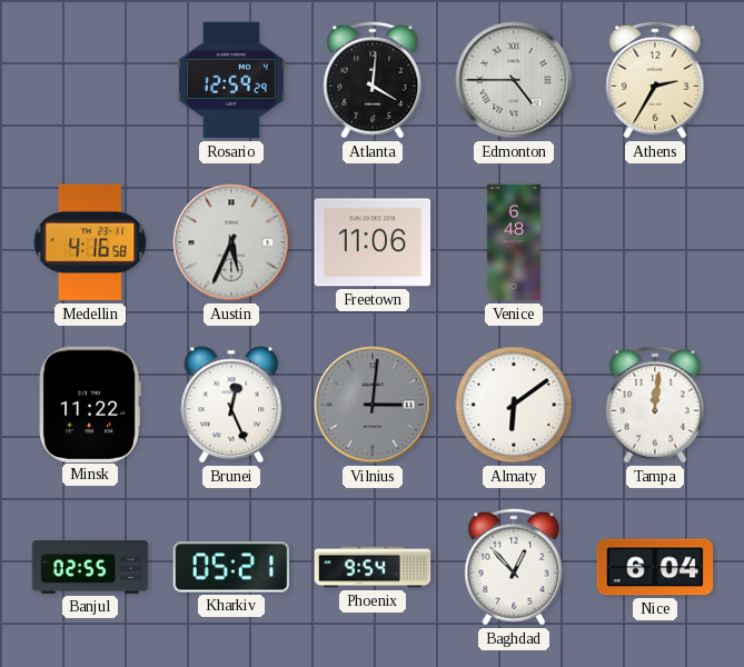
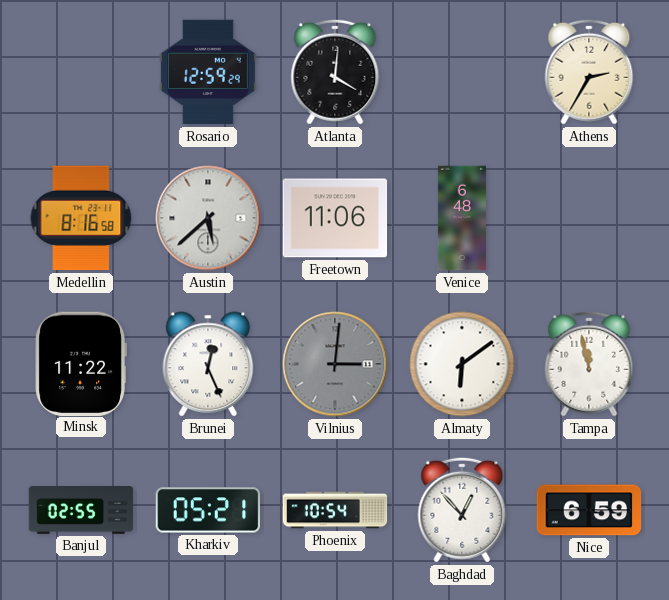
Edmonton: 4:45 -> none (514, 80)
Medellin: 4:16 -> 8:16 (81, 218)
Austin: 5:34 -> 5:38 (208, 218)
Tampa: 12:01 -> 11:58 (589, 364)
Phoenix: 9:54 -> 10:54 (335, 510)
Nice: 6:04 -> 6:59 (589, 510)
